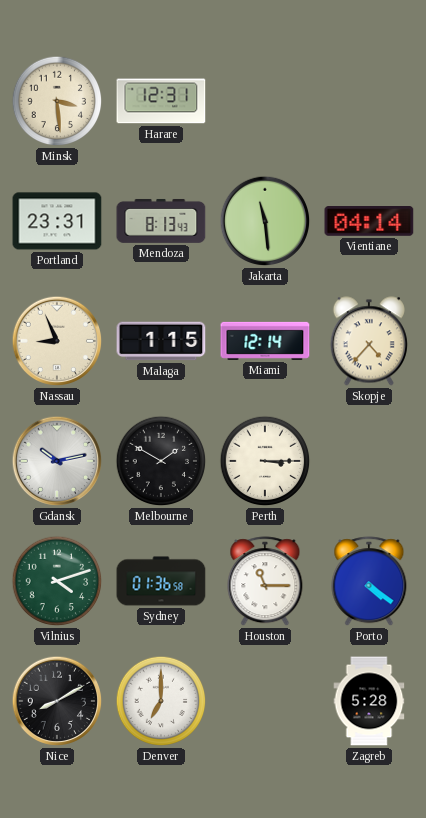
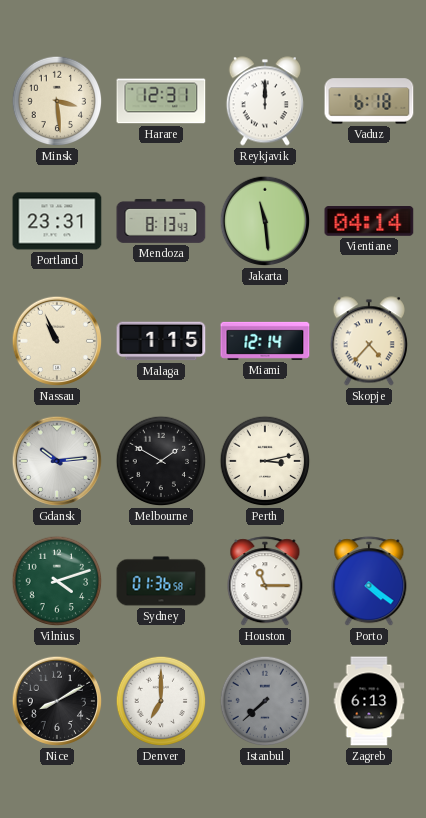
Reykjavik: none -> 12:00 (265, 101)
Vaduz: none -> 6:18 (369, 101)
Nassau: 8:56 -> 10:56 (57, 341)
Gdansk: 10:13 -> 10:14 (57, 461)
Perth: 3:15 -> 3:13 (265, 461)
Istanbul: none -> 7:38 (265, 701)
Zagreb: 5:28 -> 6:13 (369, 701)
